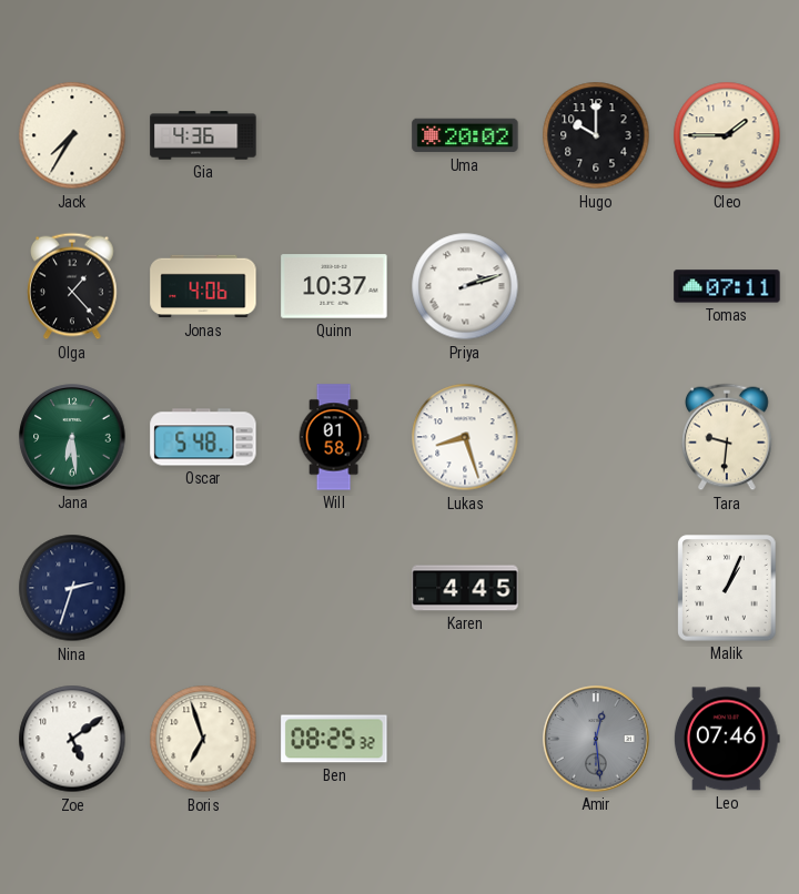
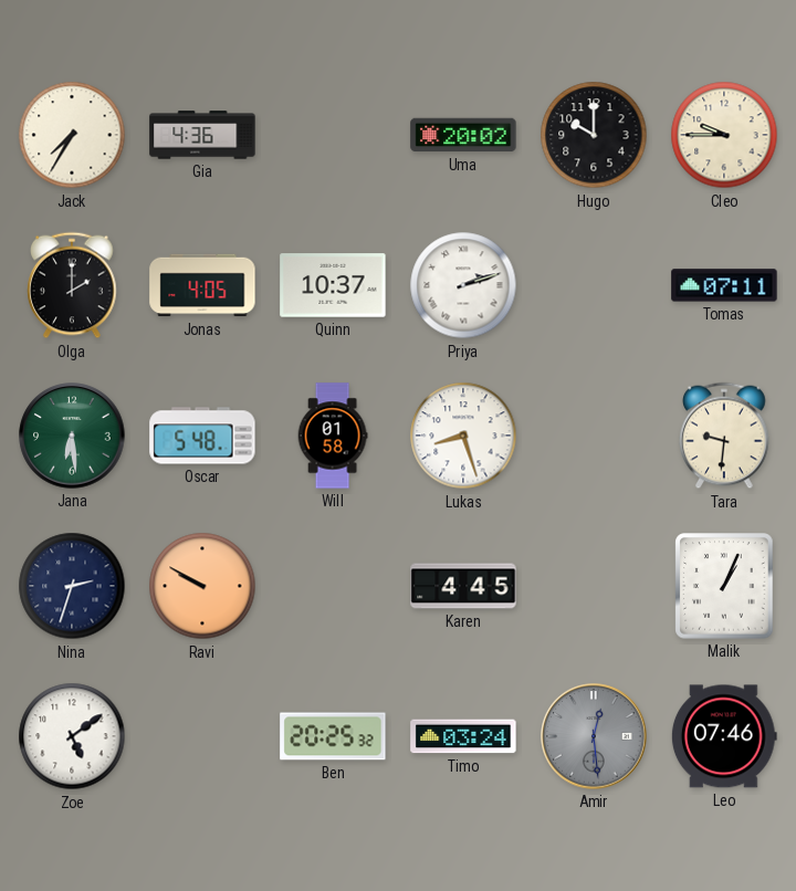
Cleo: 1:45 -> 9:45 (724, 135)
Olga: 1:23 -> 2:00 (73, 285)
Jonas: 4:06 -> 4:05 (202, 285)
Ravi: none -> 9:50 (202, 586)
Boris: 6:57 -> none (203, 739)
Ben: 08:25 -> 20:25 (333, 736)
Timo: none -> 03:24 (463, 736)
